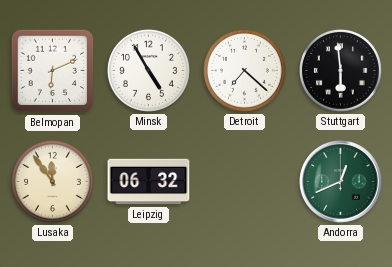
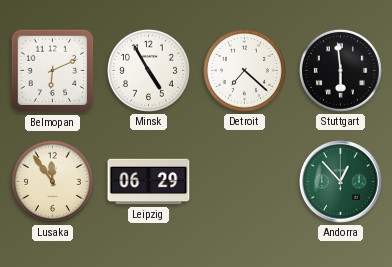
Leipzig: 06:32 -> 06:29 (149, 182)
Andorra: 12:41 -> 12:53 (341, 182)
